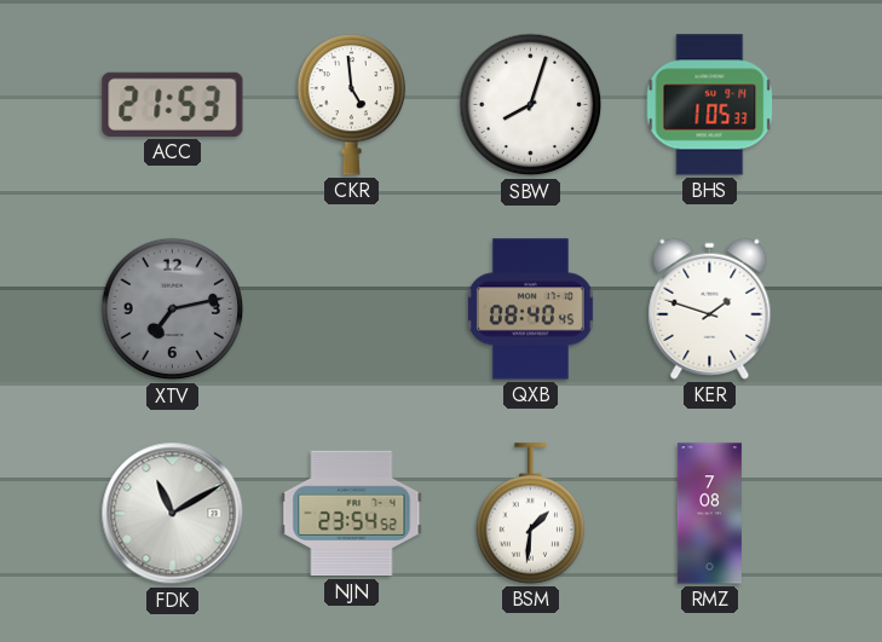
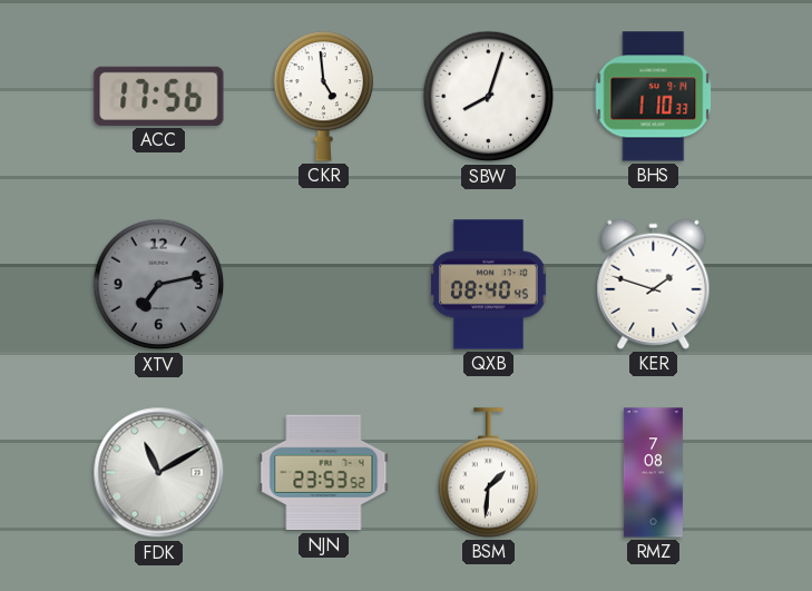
ACC: 21:53 -> 17:56 (159, 96)
BHS: 1:05 -> 1:10 (654, 97)
NJN: 23:54 -> 23:53 (324, 473)
